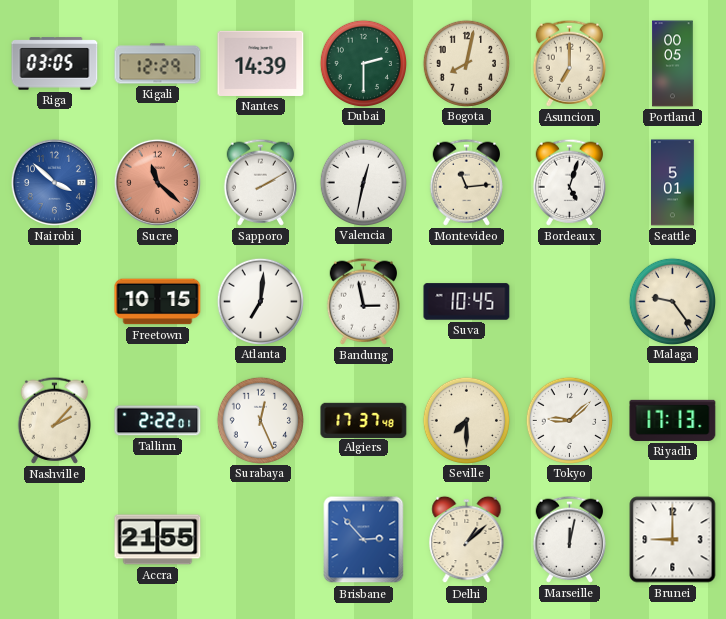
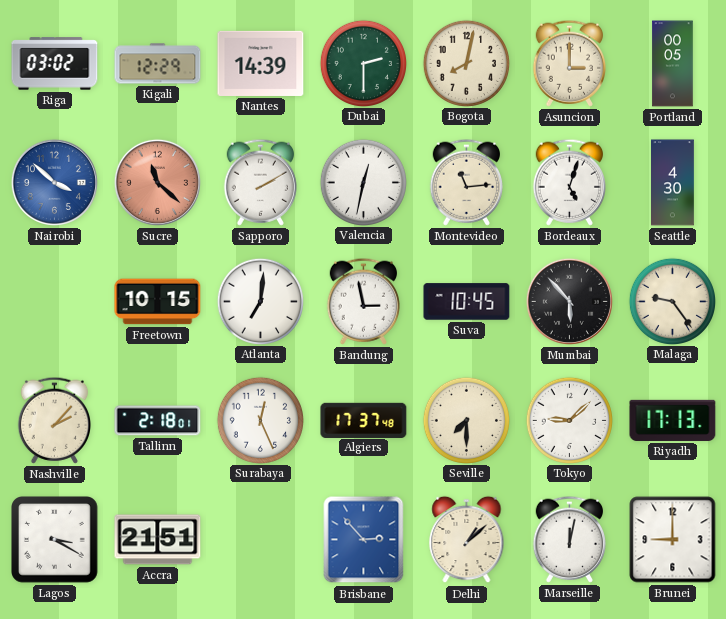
Riga: 03:05 -> 03:02 (55, 64)
Asuncion: 7:00 -> 3:00 (569, 63)
Seattle: 5:01 -> 4:30 (673, 183)
Mumbai: none -> 5:53 (569, 301)
Tallinn: 2:22 -> 2:18 (158, 421)
Lagos: none -> 3:20 (55, 540)
Accra: 21:55 -> 21:51 (158, 540)
